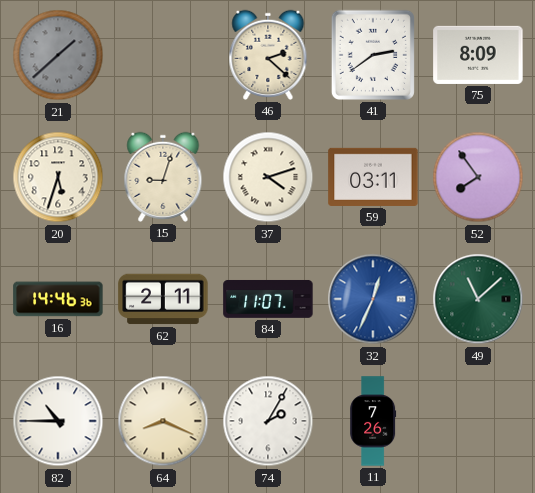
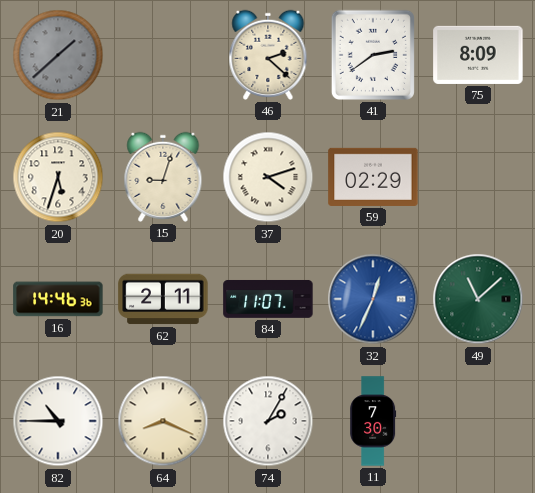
59: 03:11 -> 02:29 (373, 177)
52: 7:54 -> none (478, 177)
11: 7:26 -> 7:30 (373, 421)
